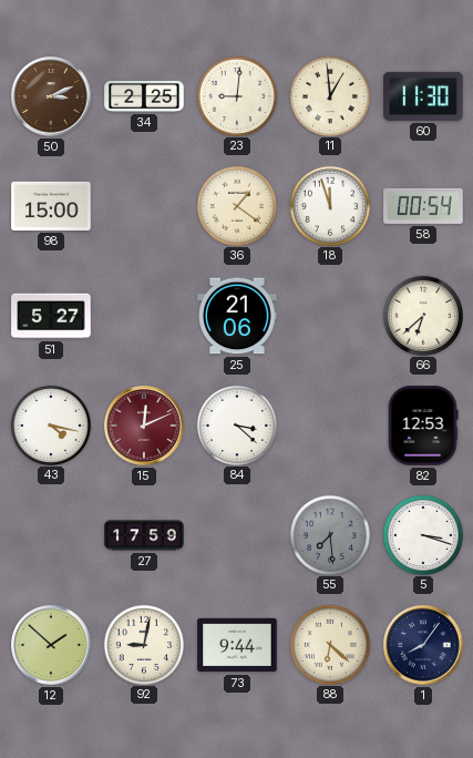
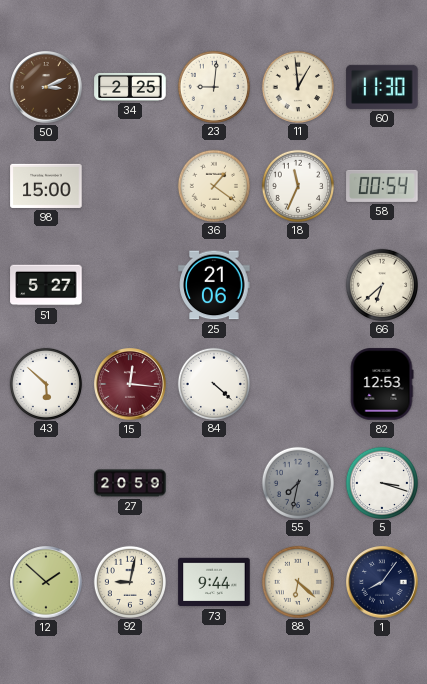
18: 11:57 -> 11:34 (297, 185)
43: 4:17 -> 5:52 (45, 383)
15: 12:11 -> 12:16 (130, 384)
84: 3:22 -> 4:22 (213, 383)
27: 17:59 -> 20:59 (130, 483)
55: 7:29 -> 7:32 (297, 482)
